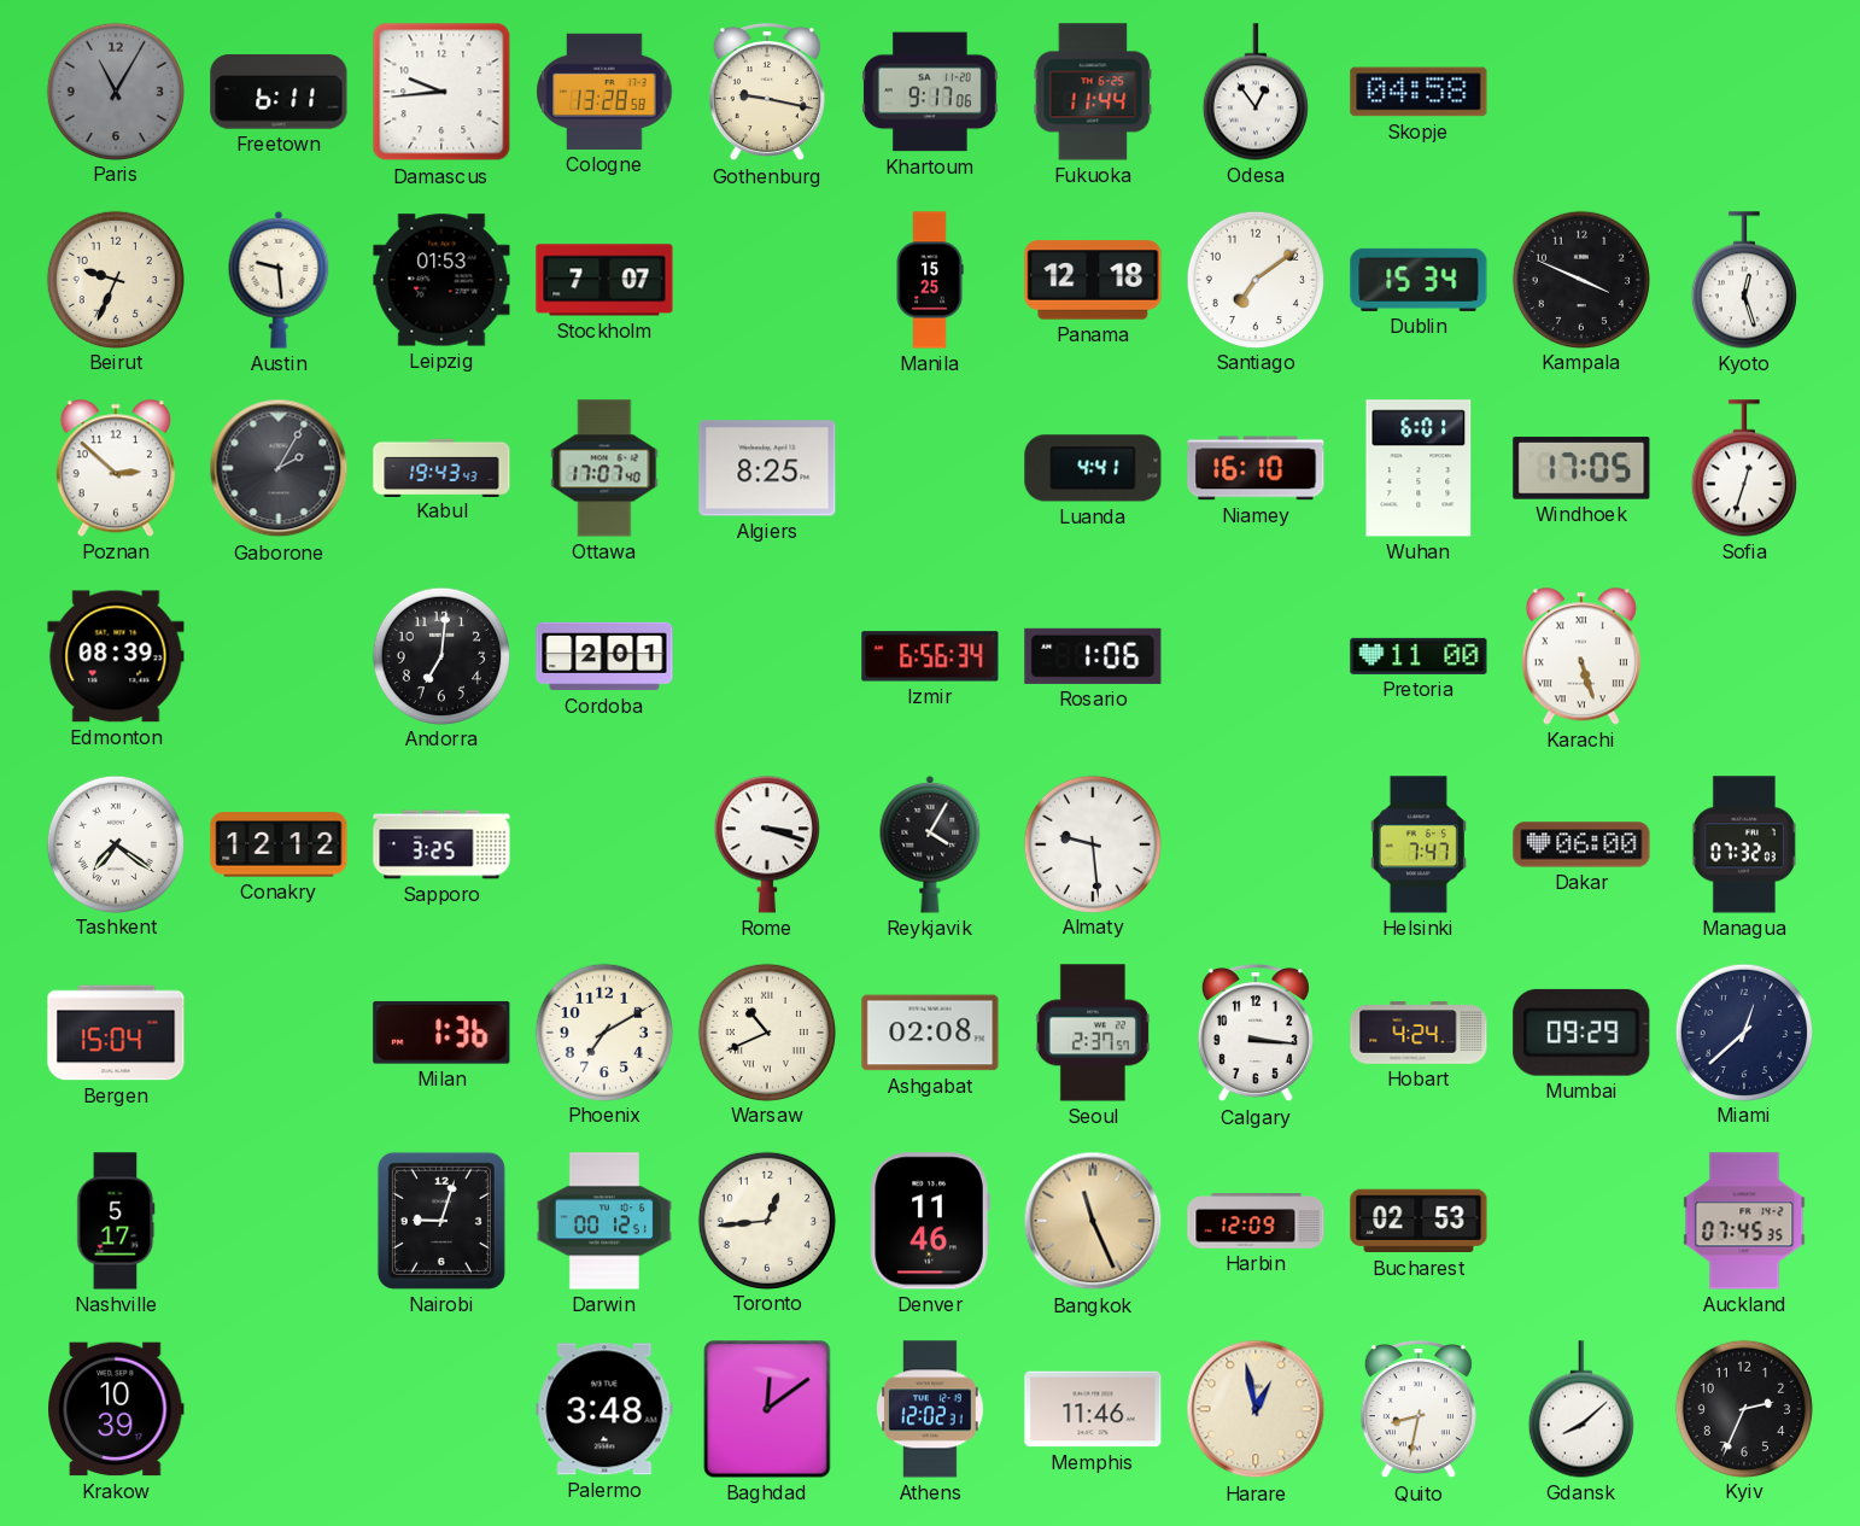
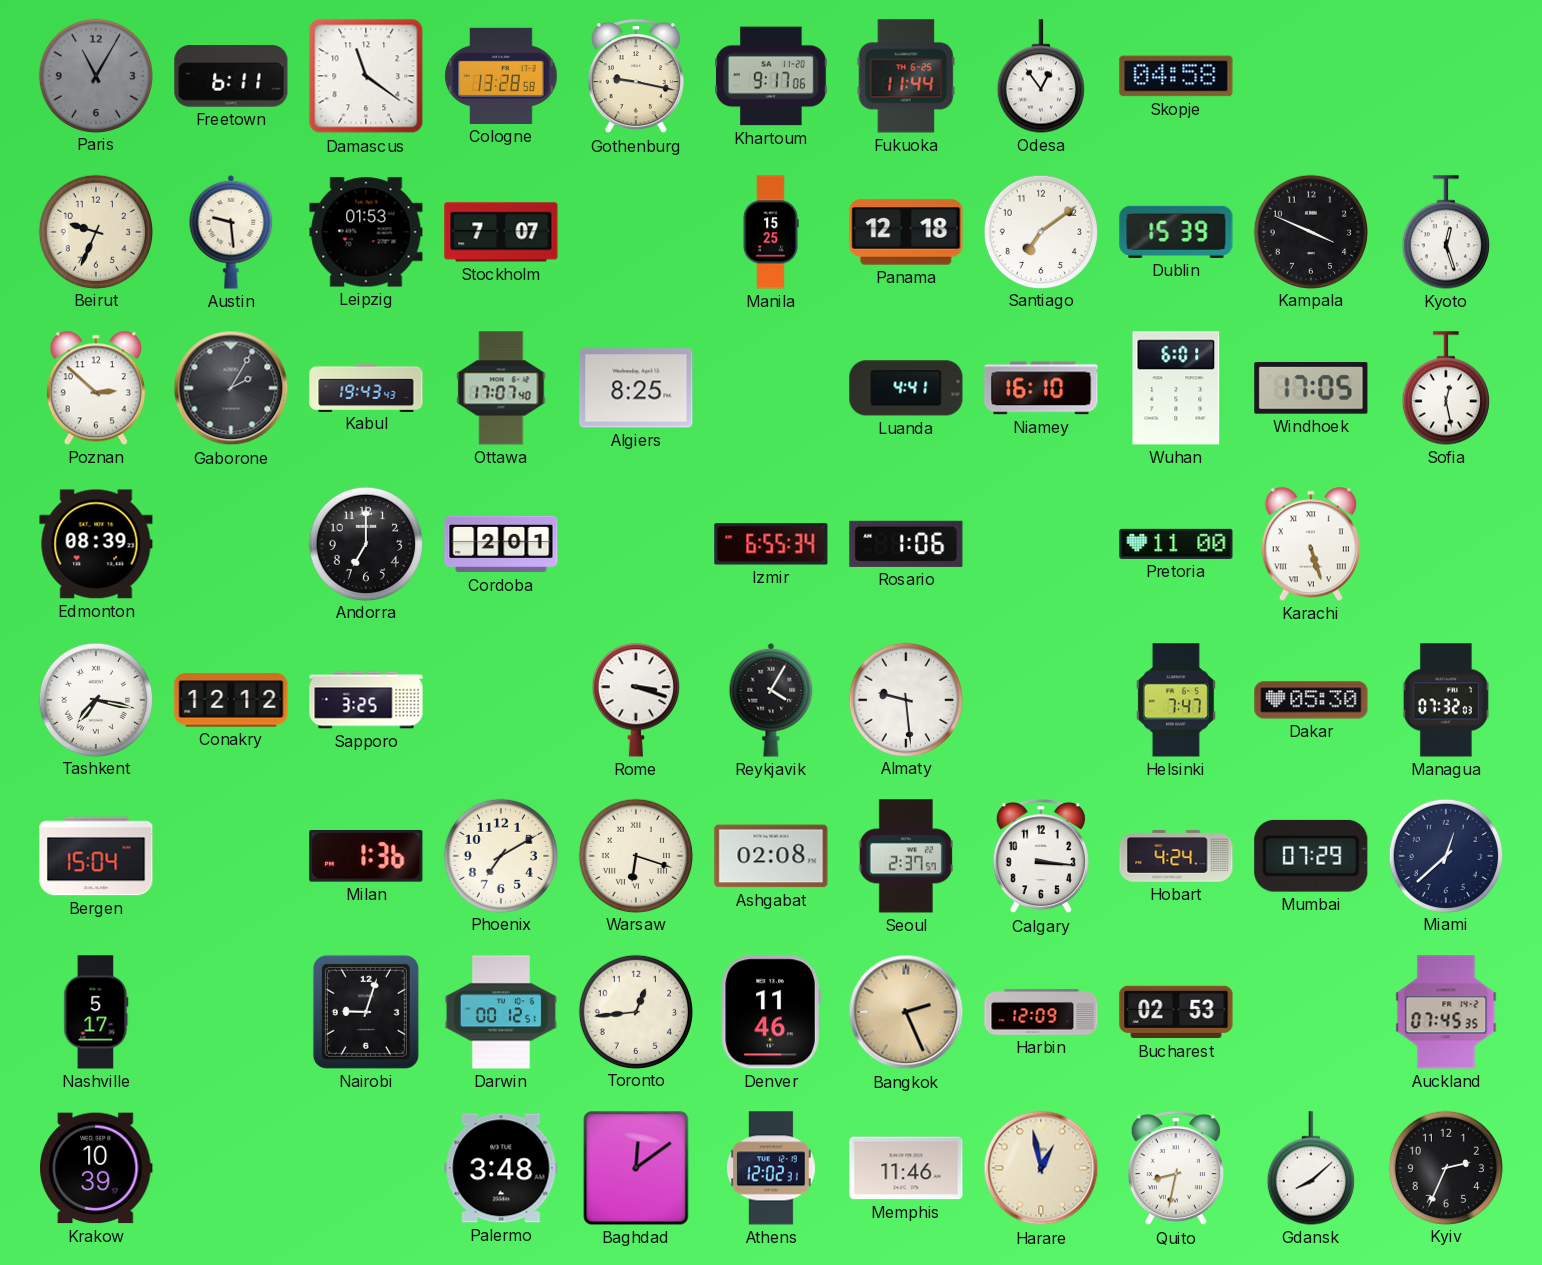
Damascus: 9:44 -> 11:21 (366, 76)
Dublin: 15:34 -> 15:39 (1176, 232)
Sofia: 12:33 -> 12:28 (1446, 388)
Andorra: 7:01 -> 7:00 (365, 543)
Izmir: 6:56 -> 6:55 (771, 544)
Tashkent: 7:21 -> 7:17 (95, 699)
Dakar: 06:00 -> 05:30 (1311, 700)
Warsaw: 10:41 -> 6:18 (635, 855)
Mumbai: 09:29 -> 07:29 (1311, 856)
Bangkok: 11:26 -> 2:26 (906, 1012)
